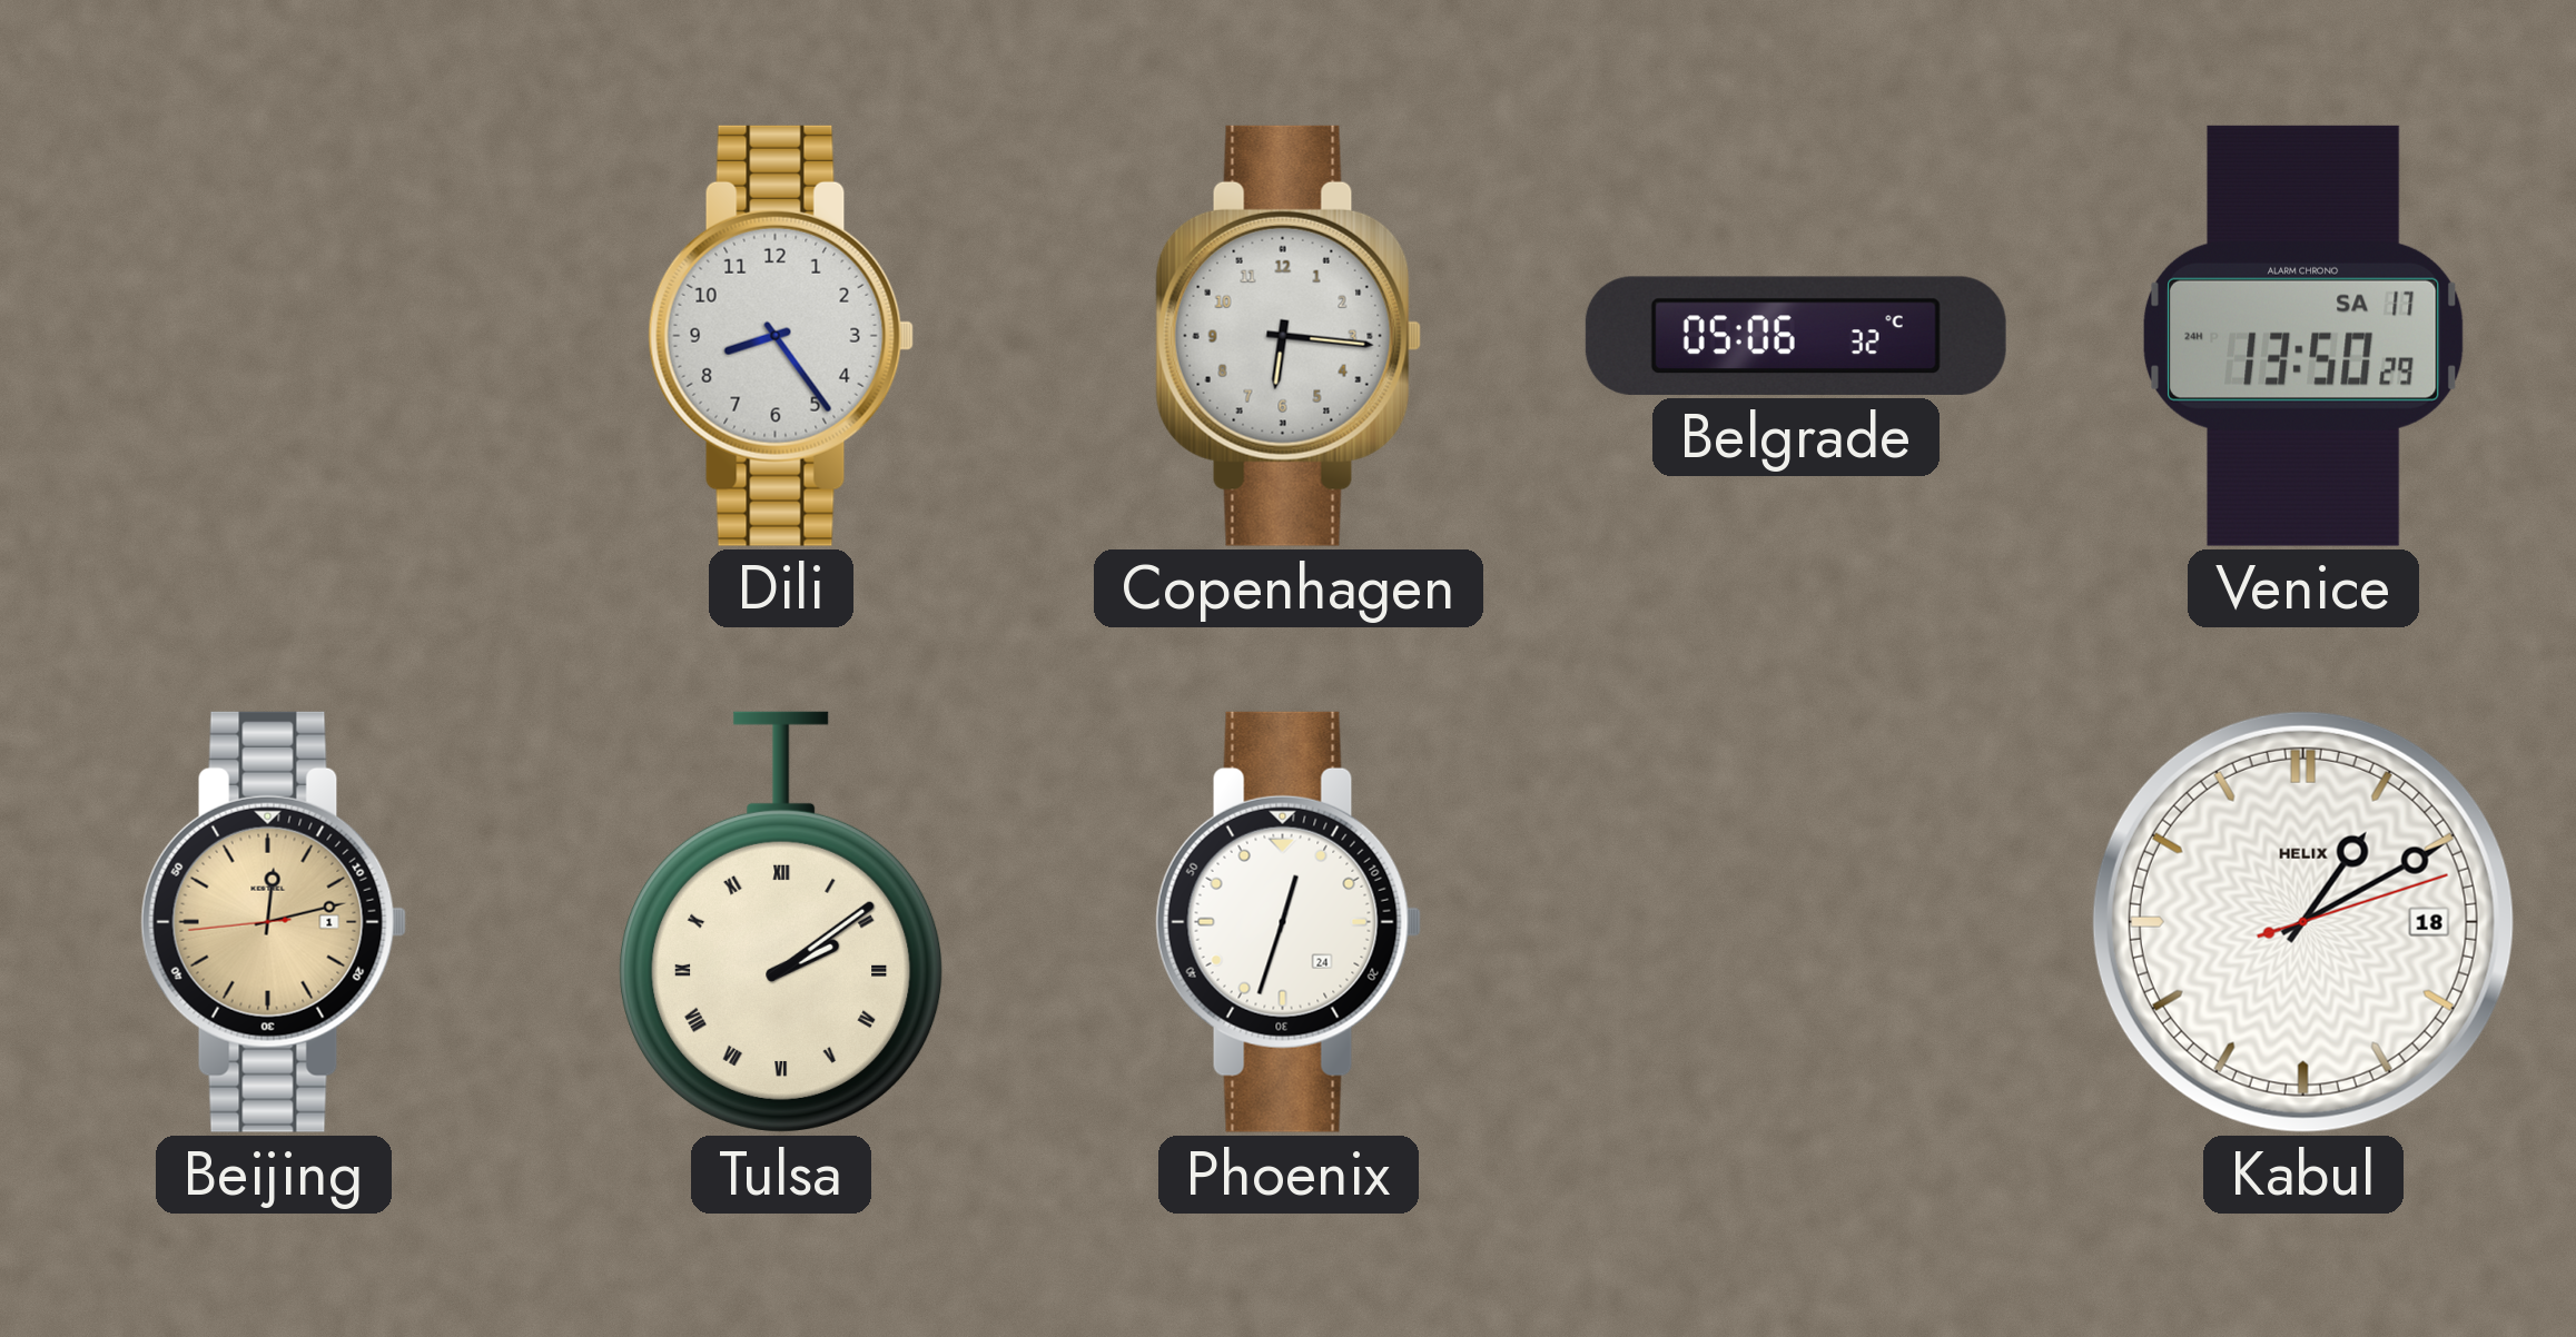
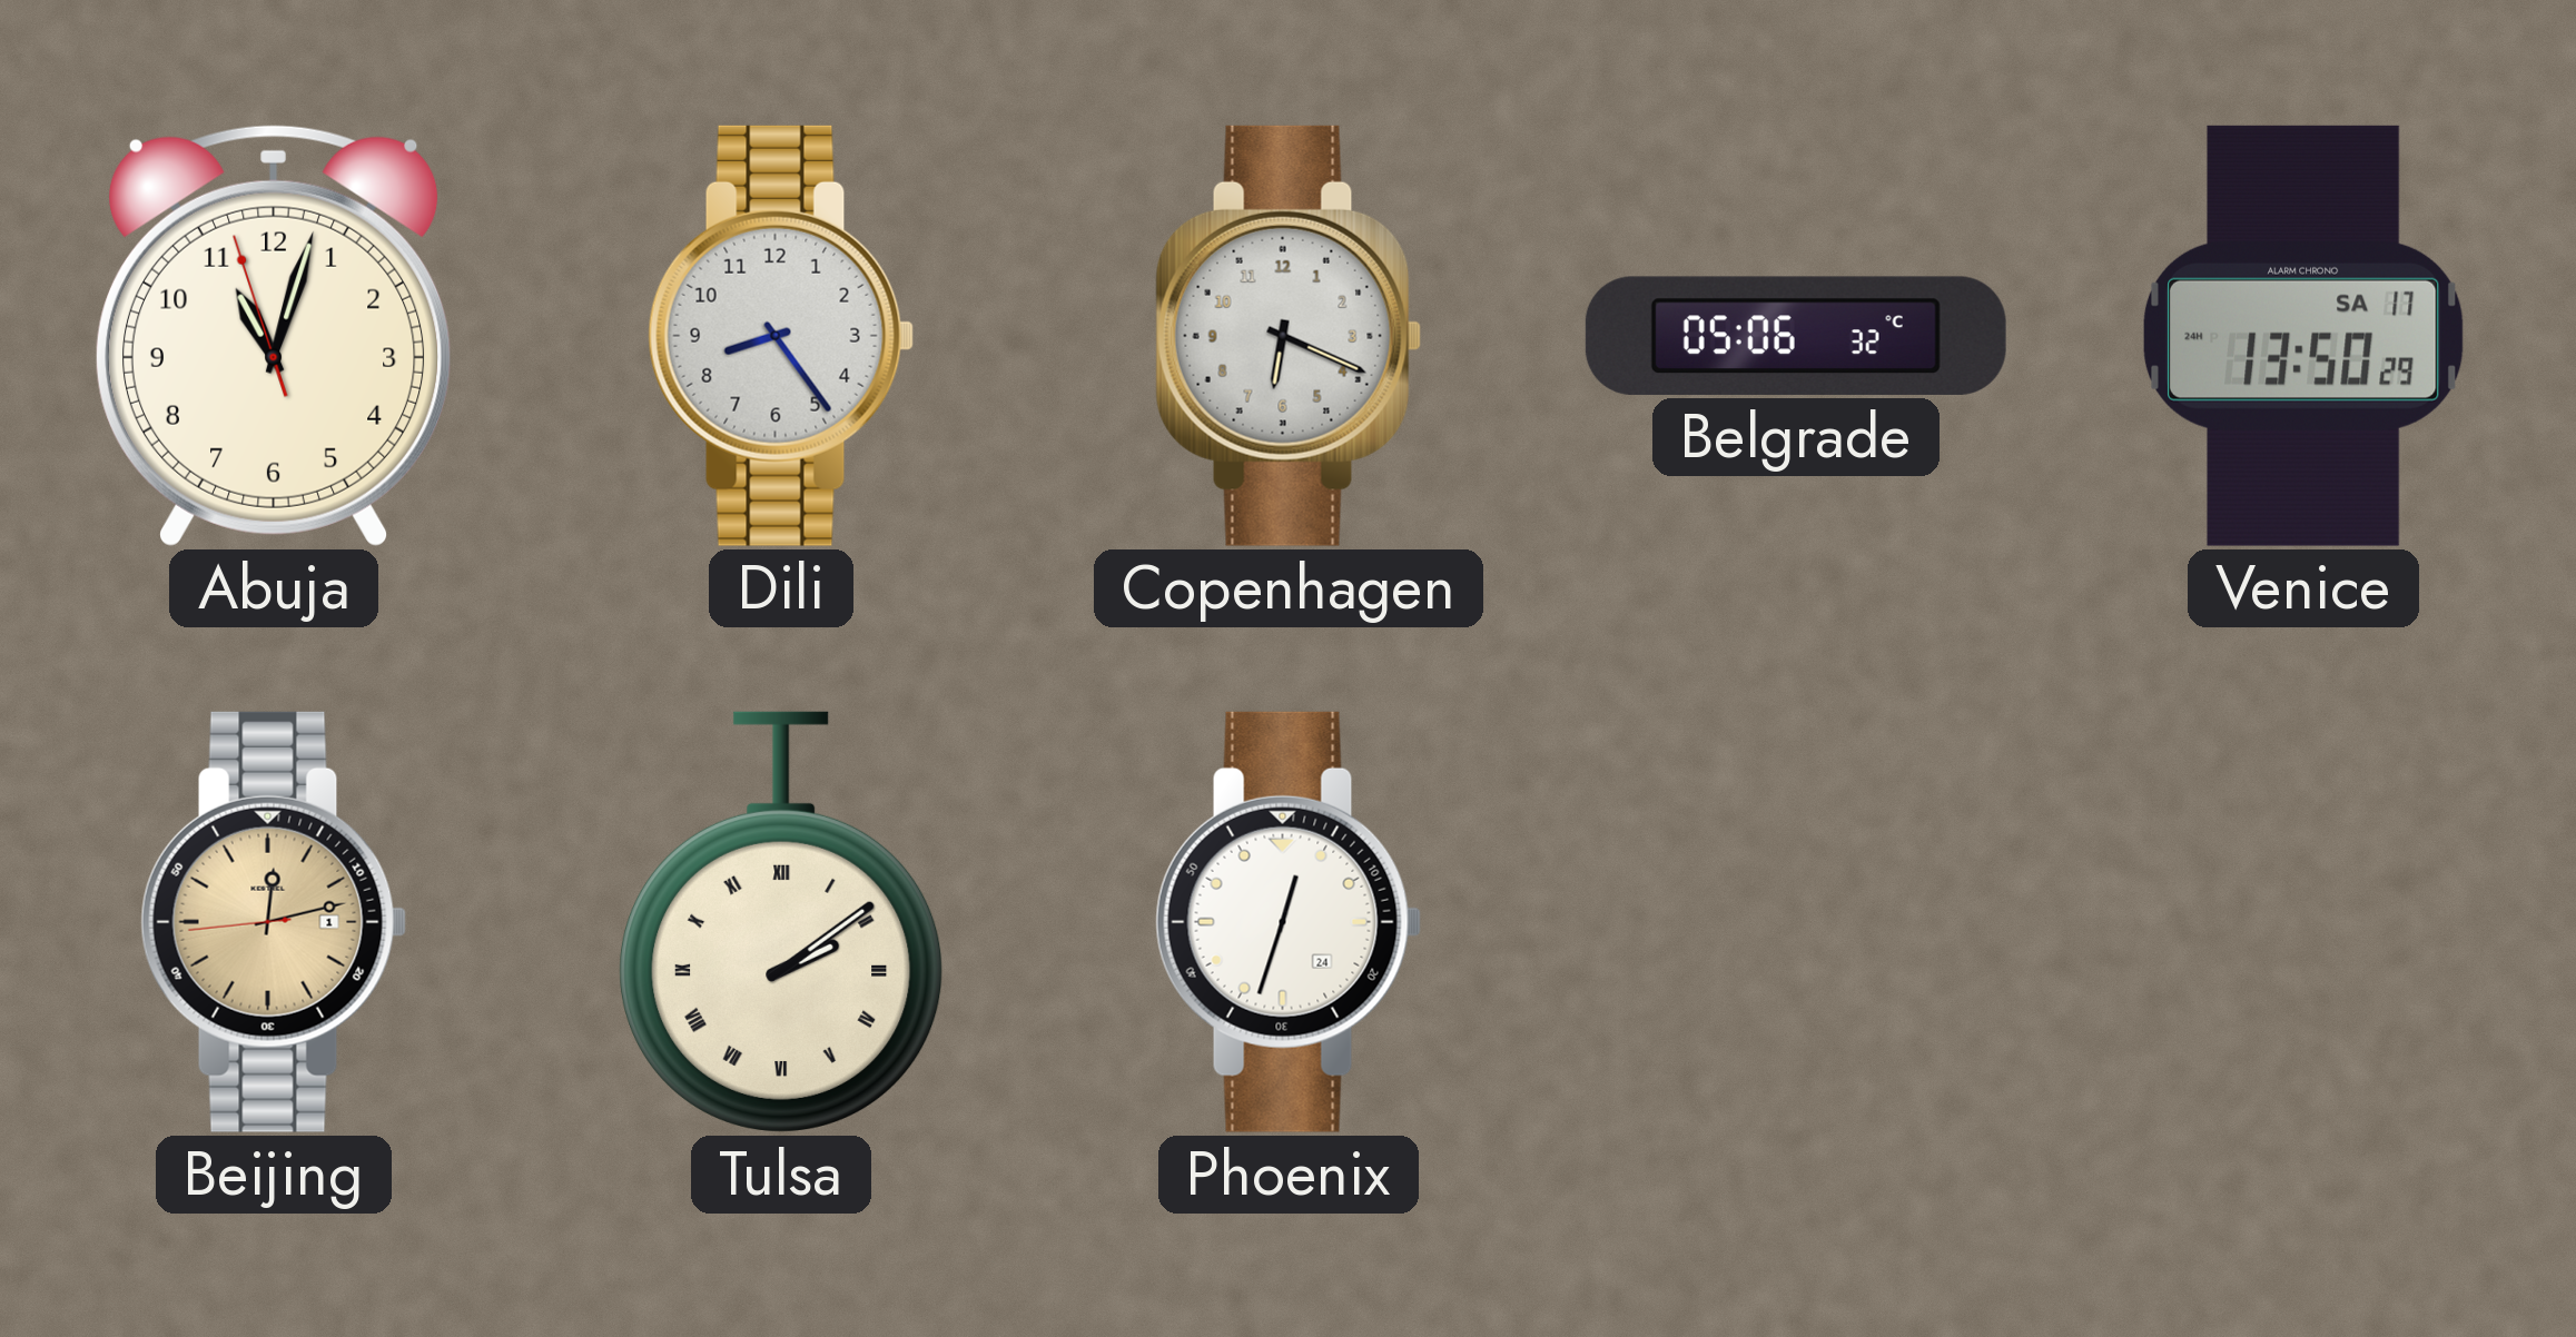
Abuja: none -> 11:02 (275, 336)
Copenhagen: 6:16 -> 6:19 (1289, 336)
Kabul: 1:10 -> none (2303, 922)
